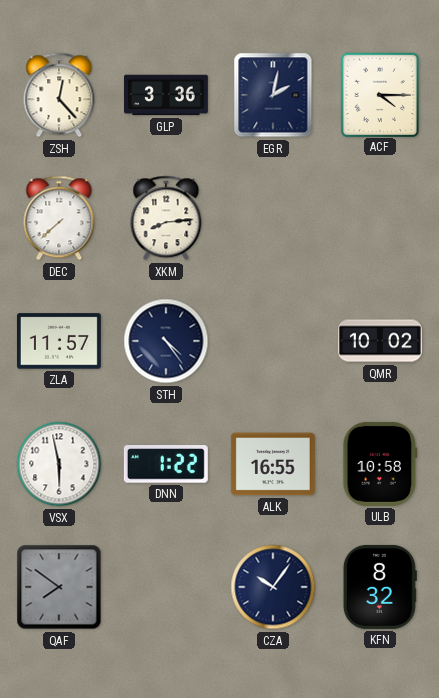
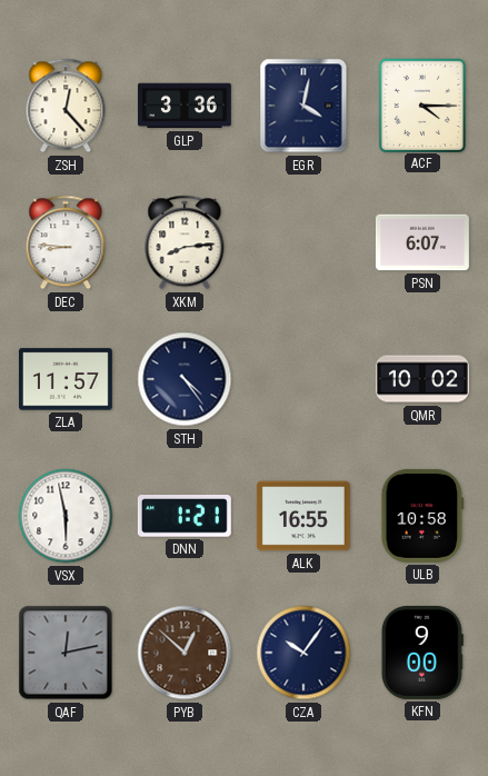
EGR: 2:02 -> 4:02 (303, 106)
DEC: 7:38 -> 8:46 (66, 242)
PSN: none -> 6:07 (422, 242)
DNN: 1:22 -> 1:21 (185, 516)
QAF: 7:51 -> 12:13 (66, 653)
PYB: none -> 12:52 (185, 653)
KFN: 8:32 -> 9:00 (422, 653)
